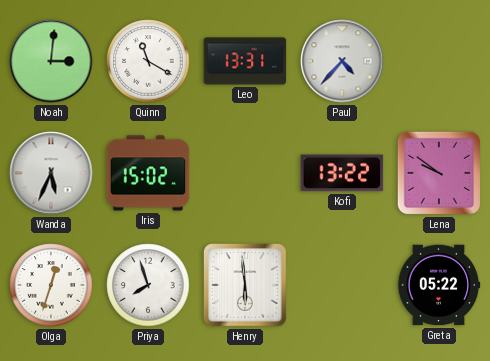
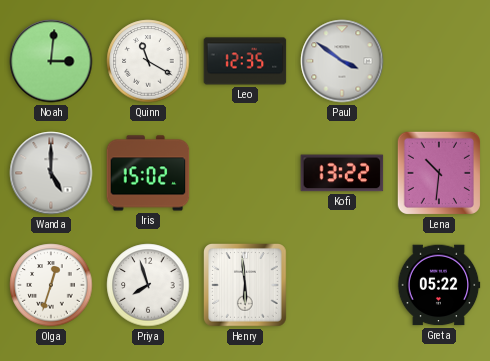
Leo: 13:31 -> 12:35 (245, 61)
Paul: 4:37 -> 3:51 (342, 61)
Wanda: 5:34 -> 5:00 (51, 173)
Lena: 9:51 -> 10:31 (439, 173)
